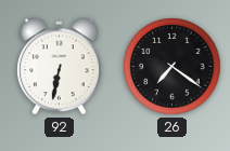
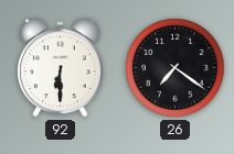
92: 6:32 -> 6:30 (61, 68)
